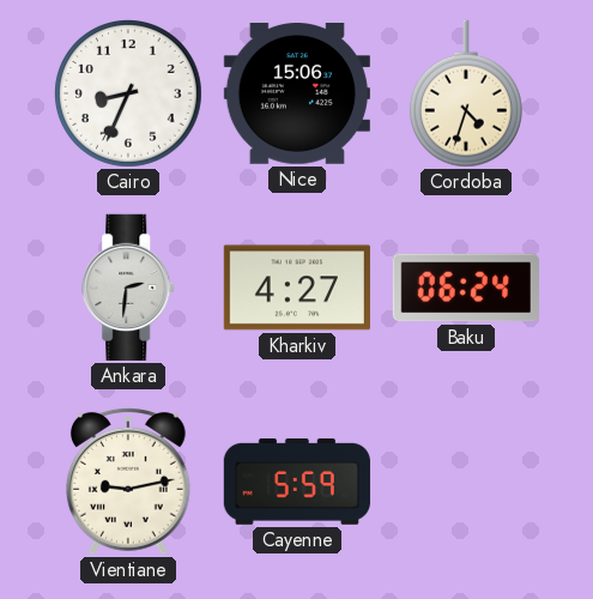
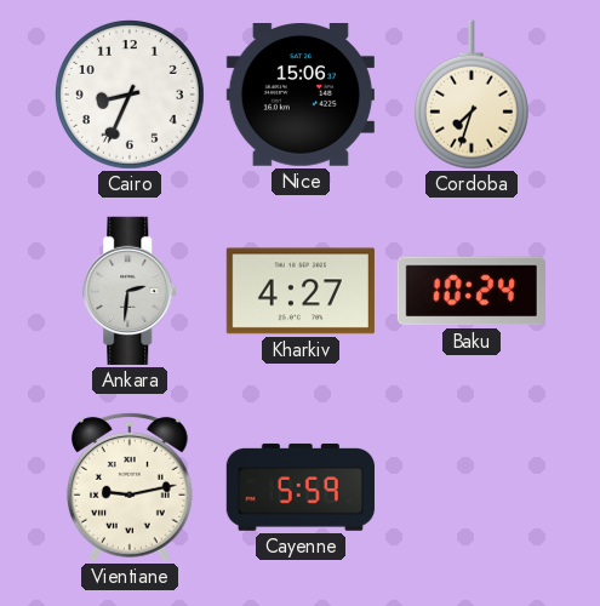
Cordoba: 4:33 -> 7:33 (472, 95)
Baku: 06:24 -> 10:24 (472, 291)
